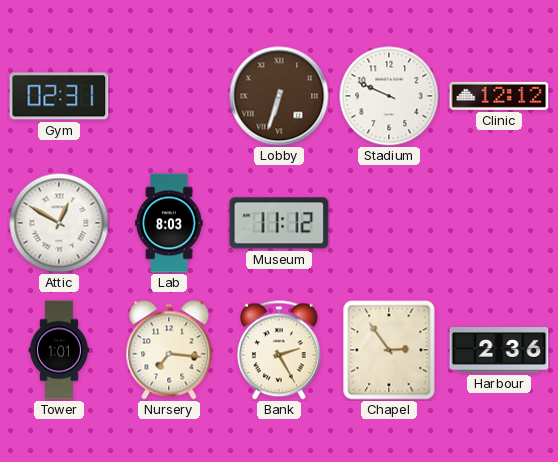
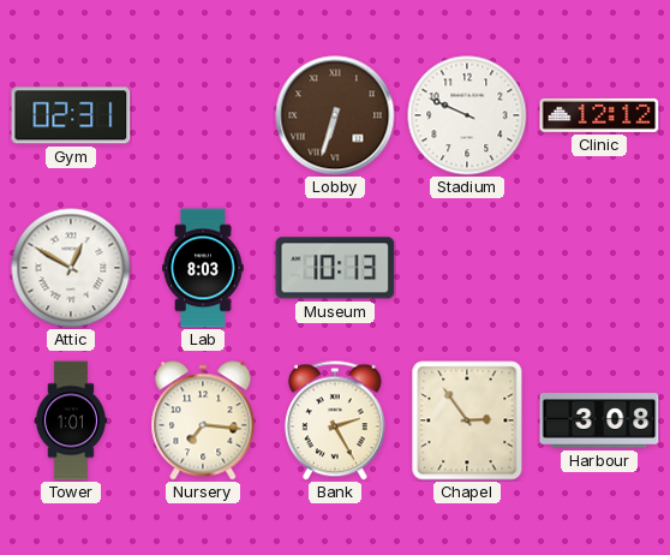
Museum: 11:12 -> 10:13 (335, 268)
Harbour: 2:36 -> 3:08 (599, 420)
